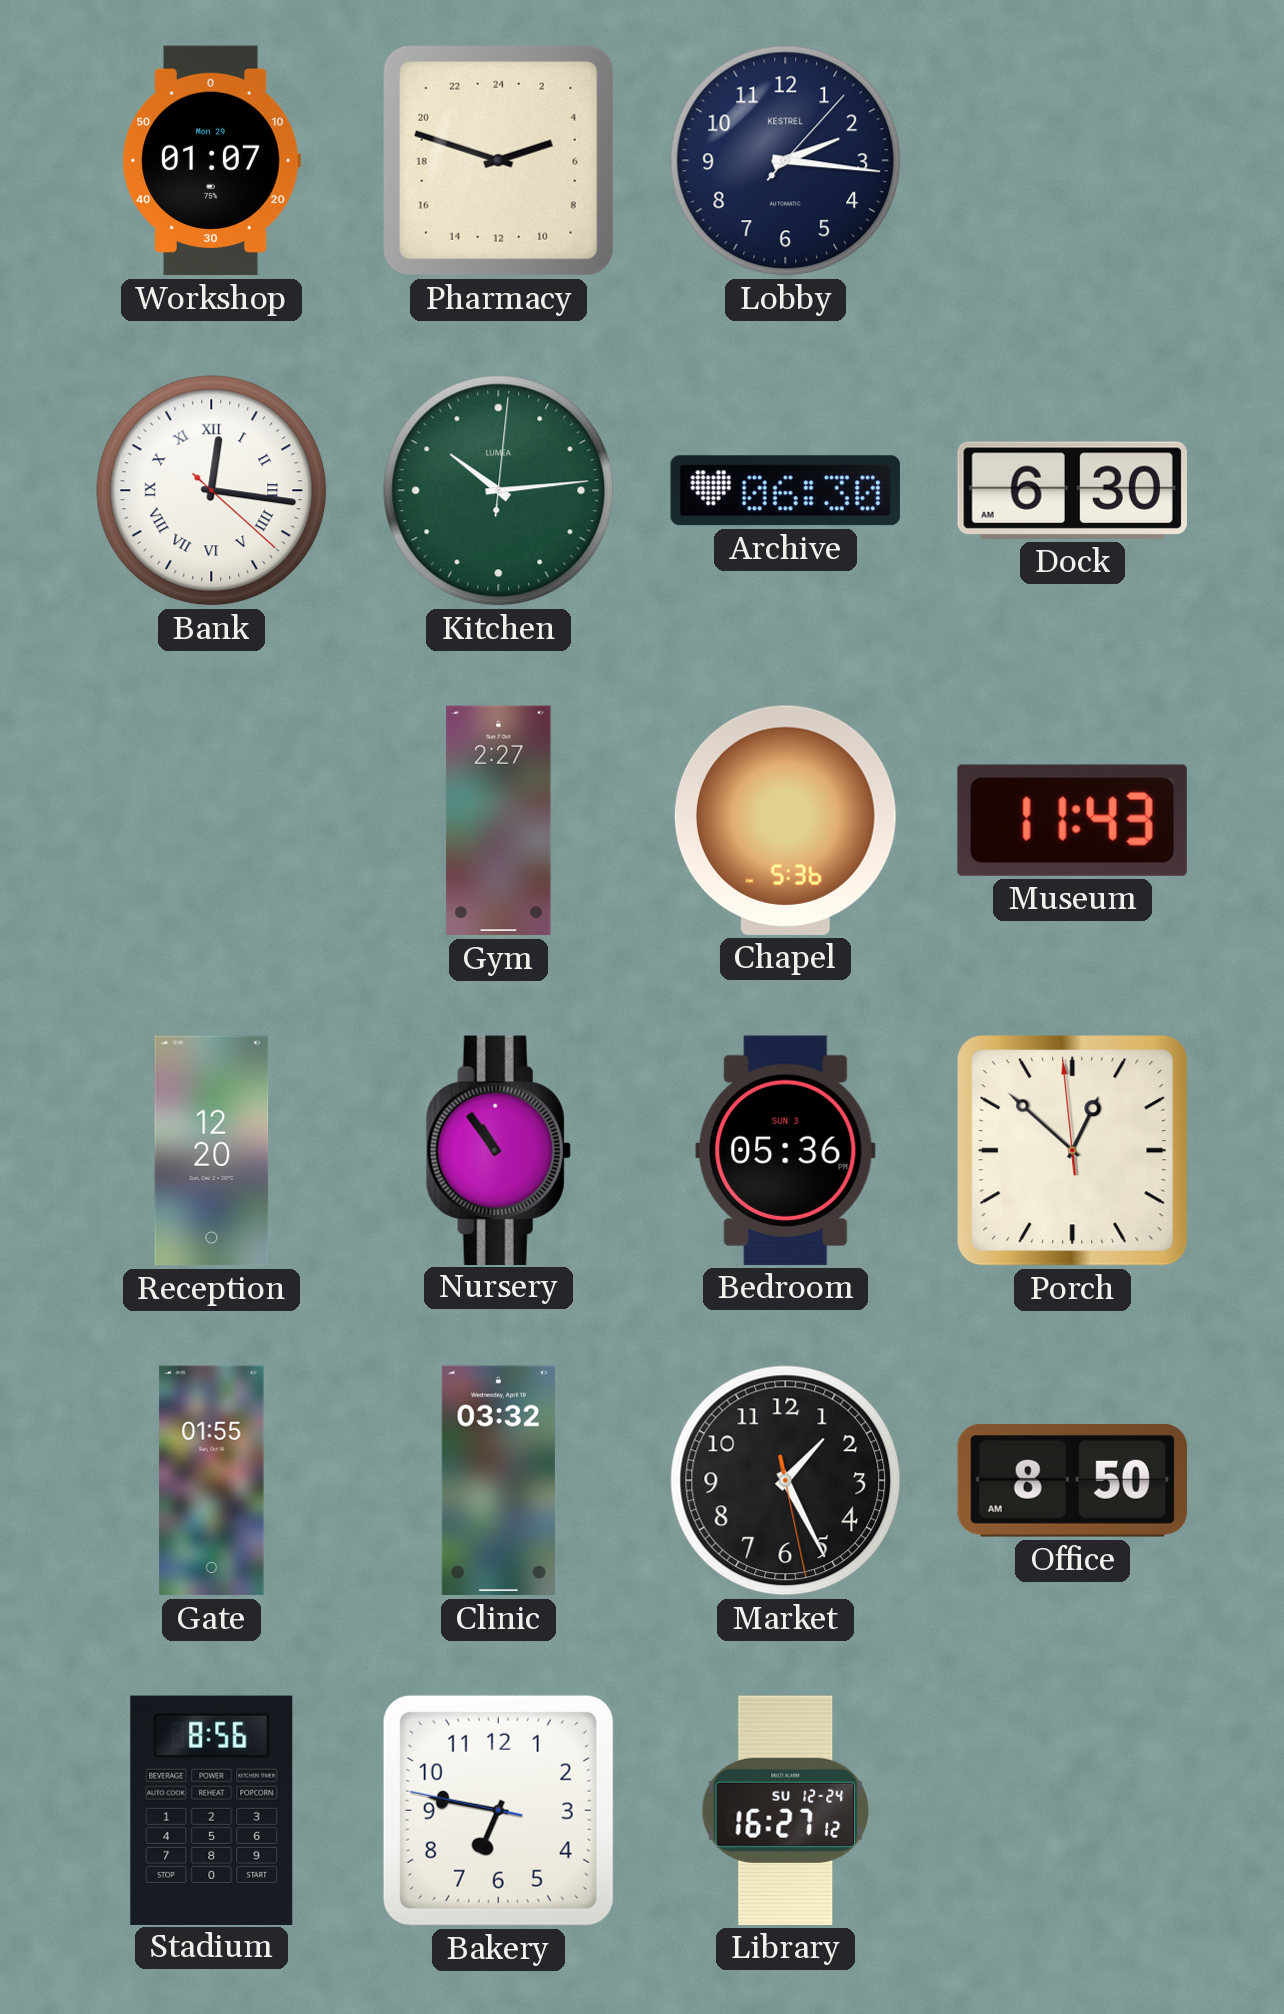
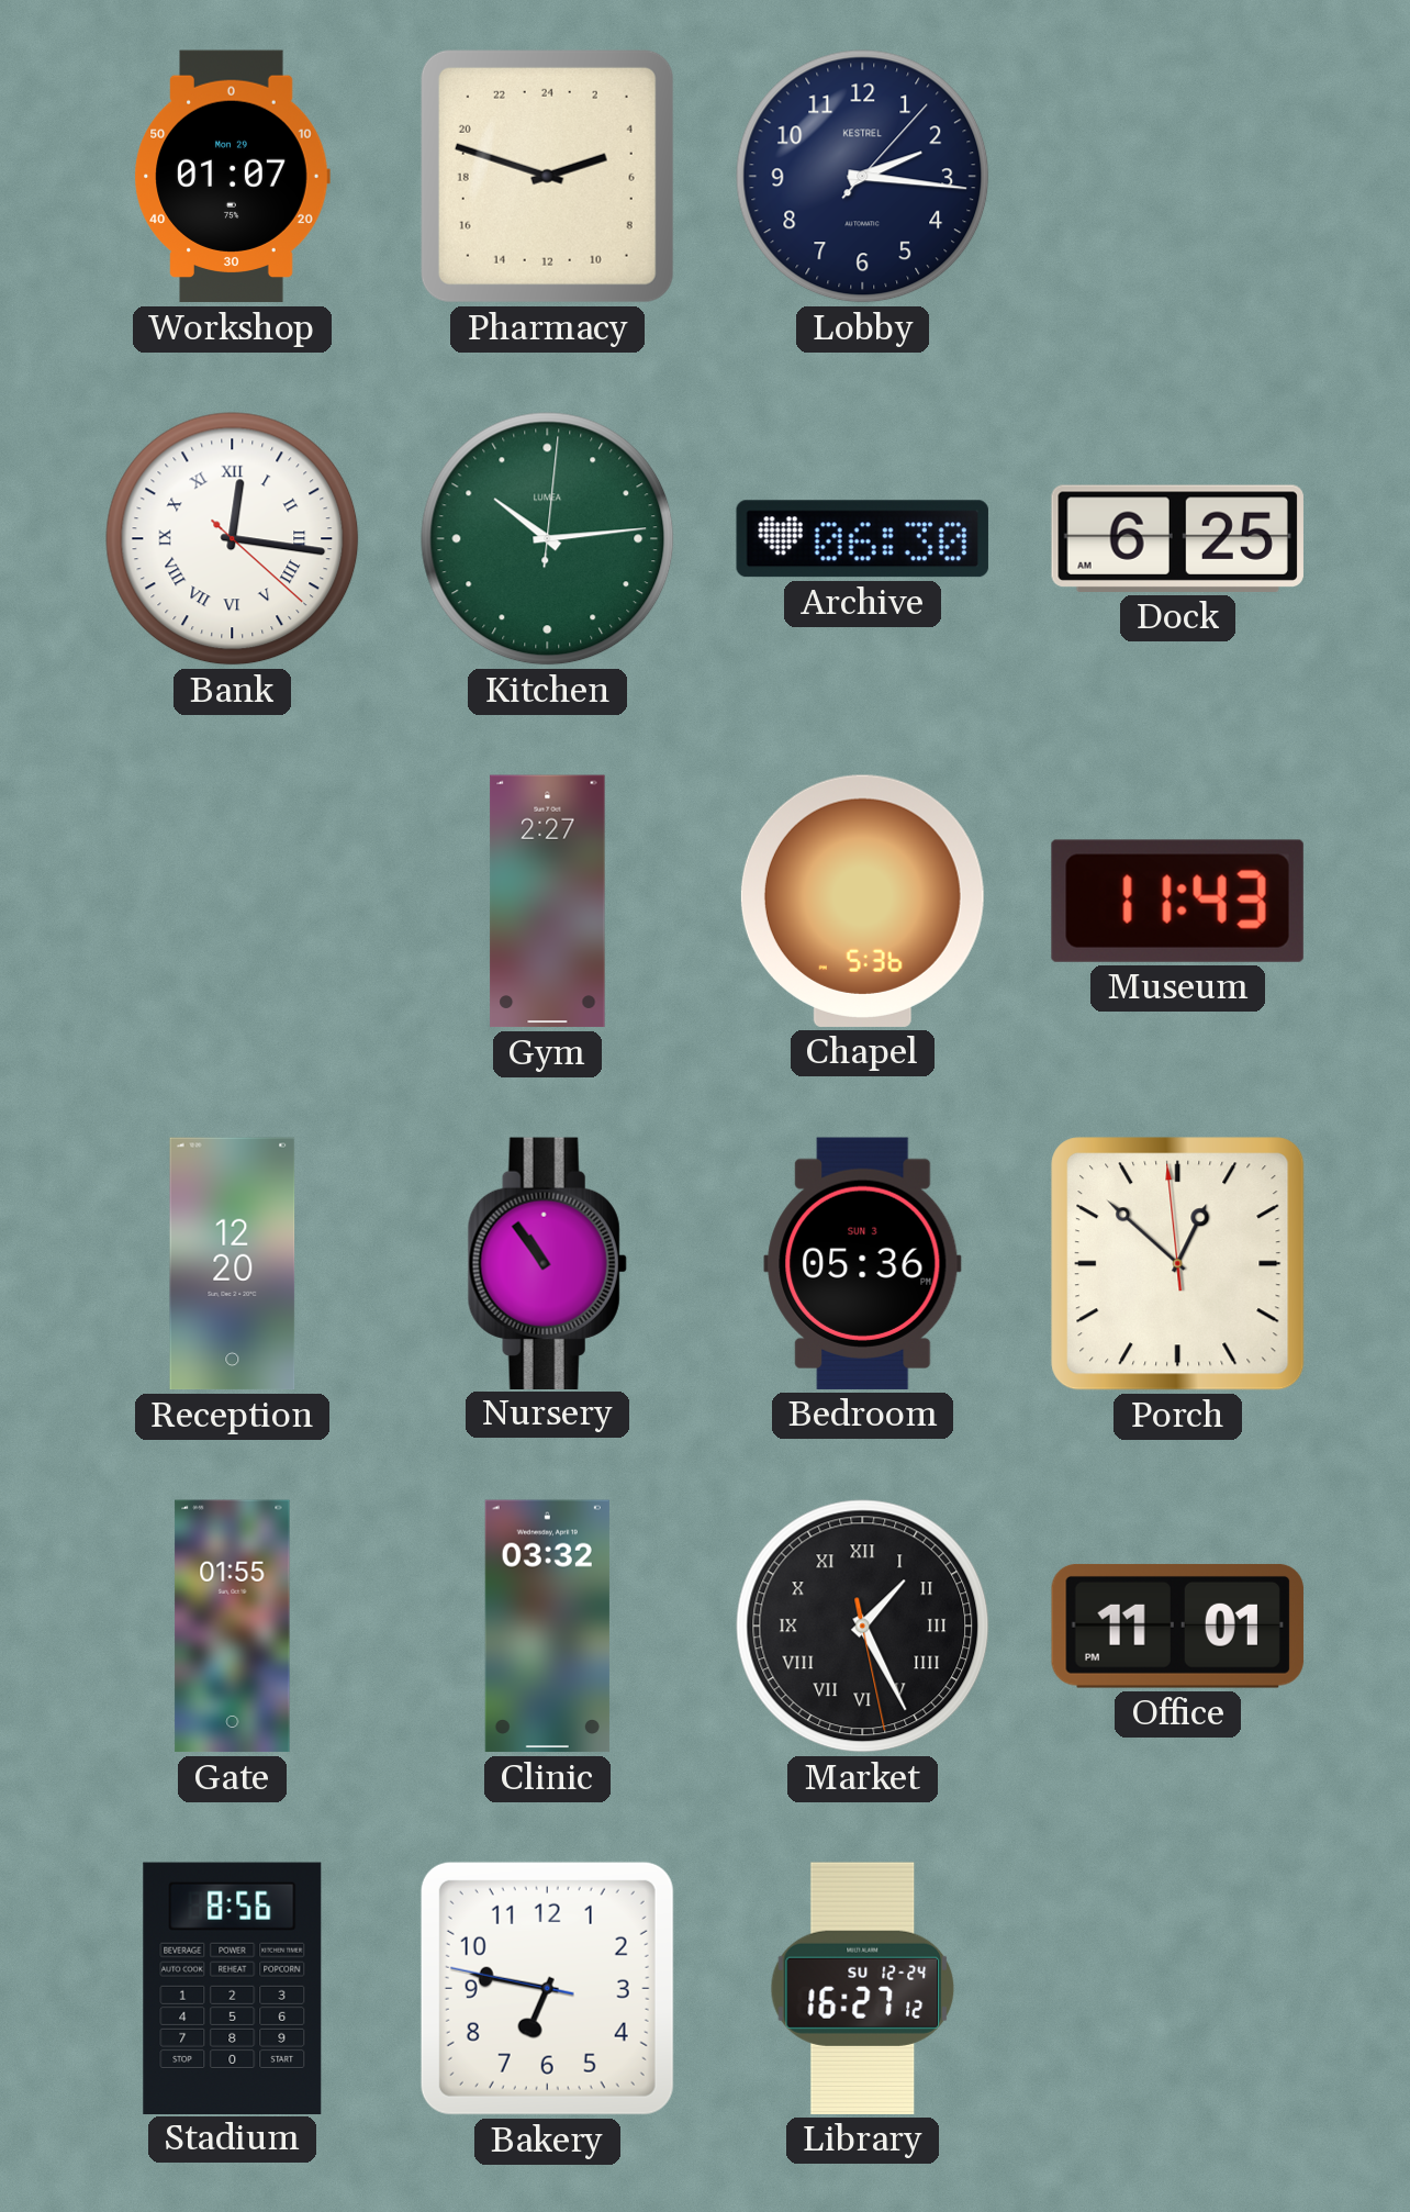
Dock: 6:30 -> 6:25 (1177, 538)
Market numerals: Arabic -> Roman (863, 1627)
Office: 8:50 -> 11:01 (1177, 1626)
